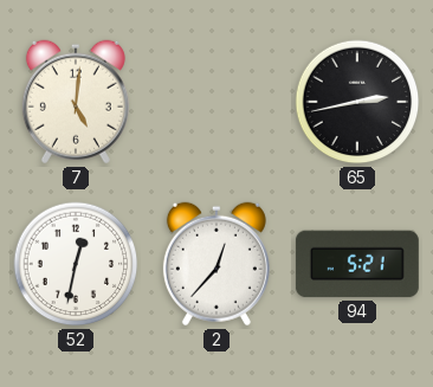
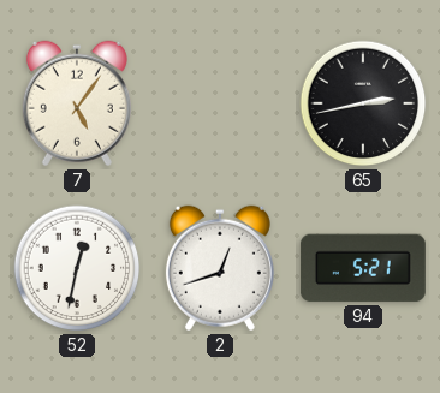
7: 5:01 -> 5:06 (77, 103)
2: 12:37 -> 12:42 (220, 268)
